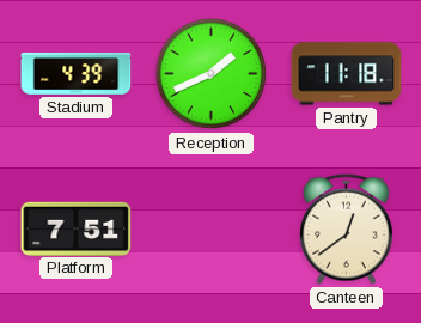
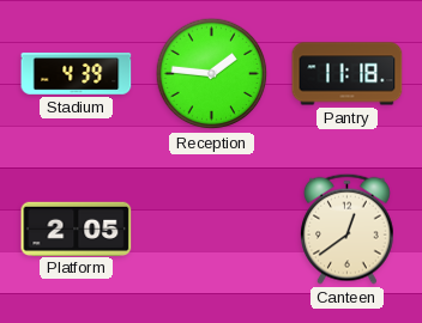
Reception: 1:41 -> 1:46 (212, 74)
Platform: 7:51 -> 2:05 (77, 228)
